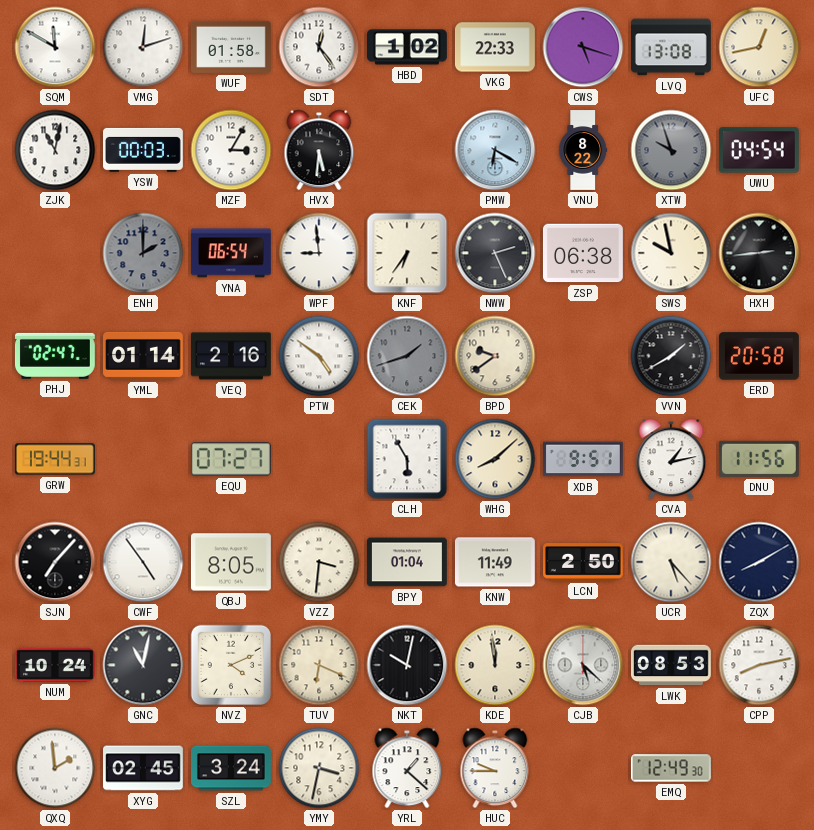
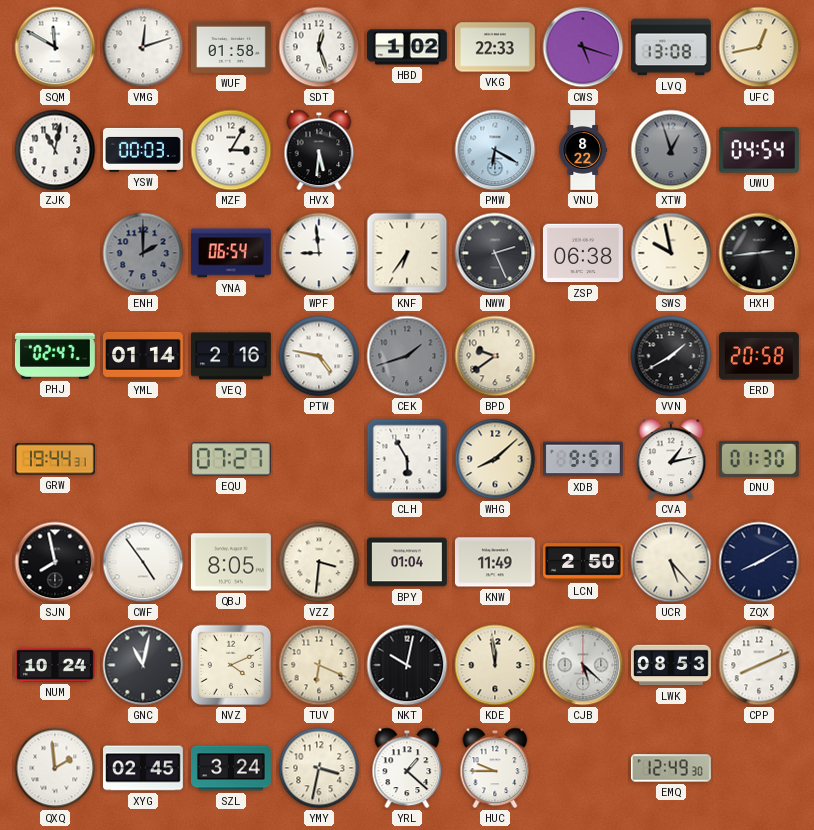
SDT: 12:24 -> 12:27 (319, 47)
XTW: 9:57 -> 12:57 (671, 150)
PTW: 4:51 -> 4:47 (319, 356)
DNU: 11:56 -> 01:30 (759, 459)
SJN: 7:07 -> 7:58 (55, 562)
CPP: 8:13 -> 8:11 (759, 665)
